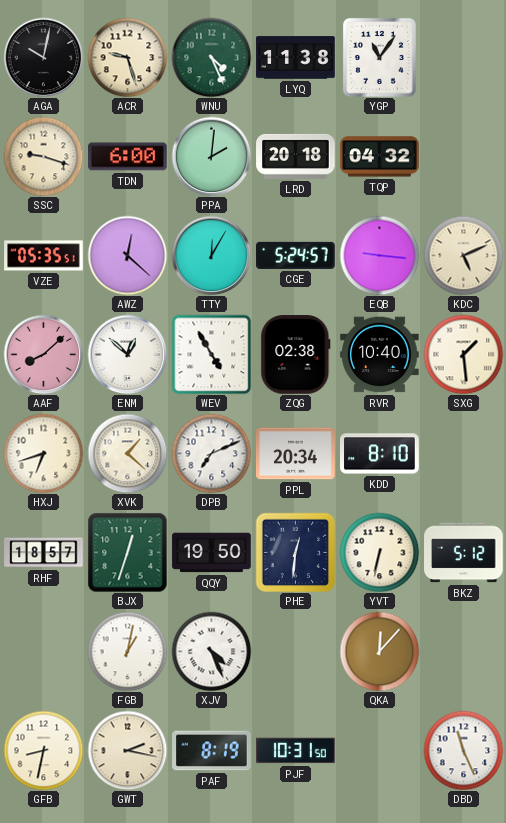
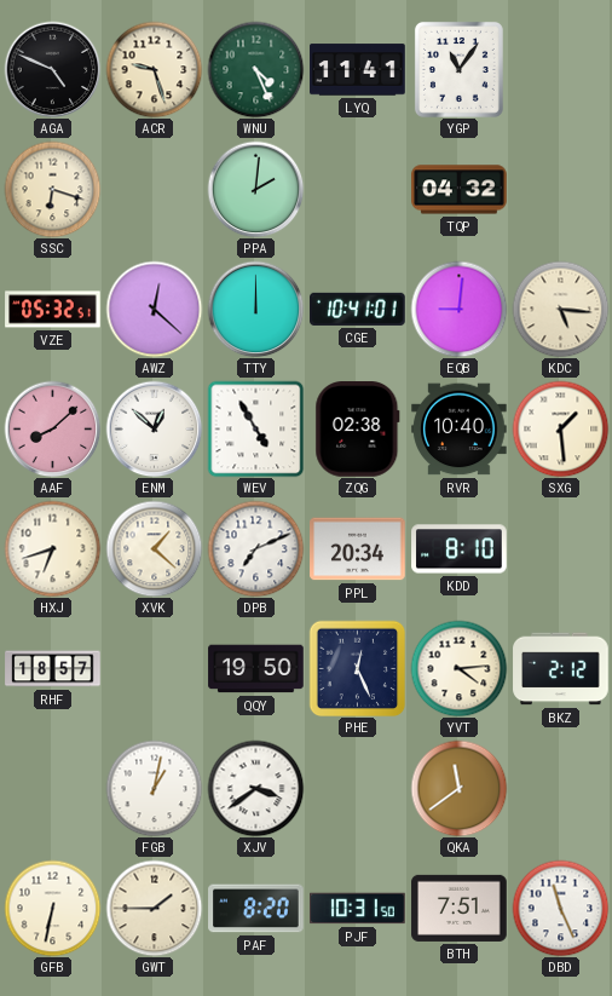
AGA: 10:02 -> 4:49 (52, 69)
LYQ: 11:38 -> 11:41 (358, 70)
SSC: 9:18 -> 6:18 (52, 189)
TDN: 6:00 -> none (128, 157)
LRD: 20:18 -> none (296, 156)
VZE: 05:35 -> 05:32 (53, 310)
TTY: 12:05 -> 12:00 (255, 309)
CGE: 5:24 -> 10:41 (358, 309)
EQB: 9:16 -> 9:01 (458, 309)
KDC: 5:11 -> 5:16 (560, 309)
BJX: 12:33 -> none (127, 552)
PHE: 12:31 -> 12:26 (357, 668)
YVT: 6:32 -> 4:14 (458, 668)
BKZ: 5:12 -> 2:12 (561, 669)
XJV: 4:26 -> 3:39 (255, 788)
QKA: 12:07 -> 11:39 (458, 788)
GFB: 8:32 -> 6:32 (52, 908)
GWT: 2:17 -> 1:45 (154, 908)
PAF: 8:19 -> 8:20 (256, 909)
BTH: none -> 7:51 (460, 908)
